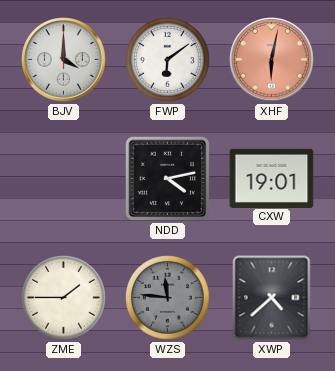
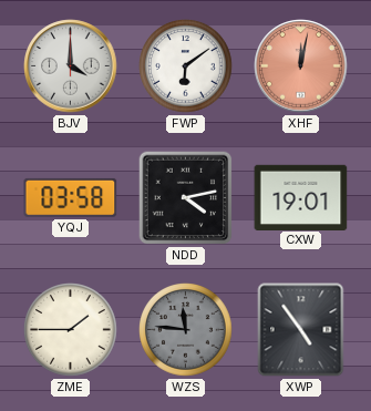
XHF: 6:02 -> 12:02 (301, 66)
YQJ: none -> 03:58 (71, 197)
XWP: 4:38 -> 4:54 (301, 330)
